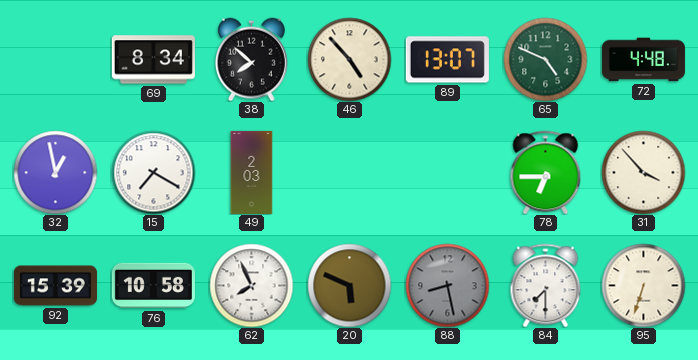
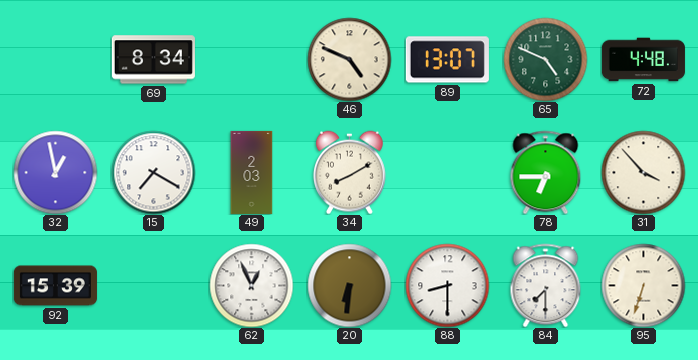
38: 7:52 -> none (251, 59)
46: 4:53 -> 4:49 (349, 59)
34: none -> 8:10 (349, 172)
76: 10:58 -> none (153, 286)
62: 7:56 -> 12:56 (251, 285)
20: 5:49 -> 6:31 (349, 285)
88: 8:28 -> 8:30 (447, 285)
88 dial: grey -> white (447, 285)
